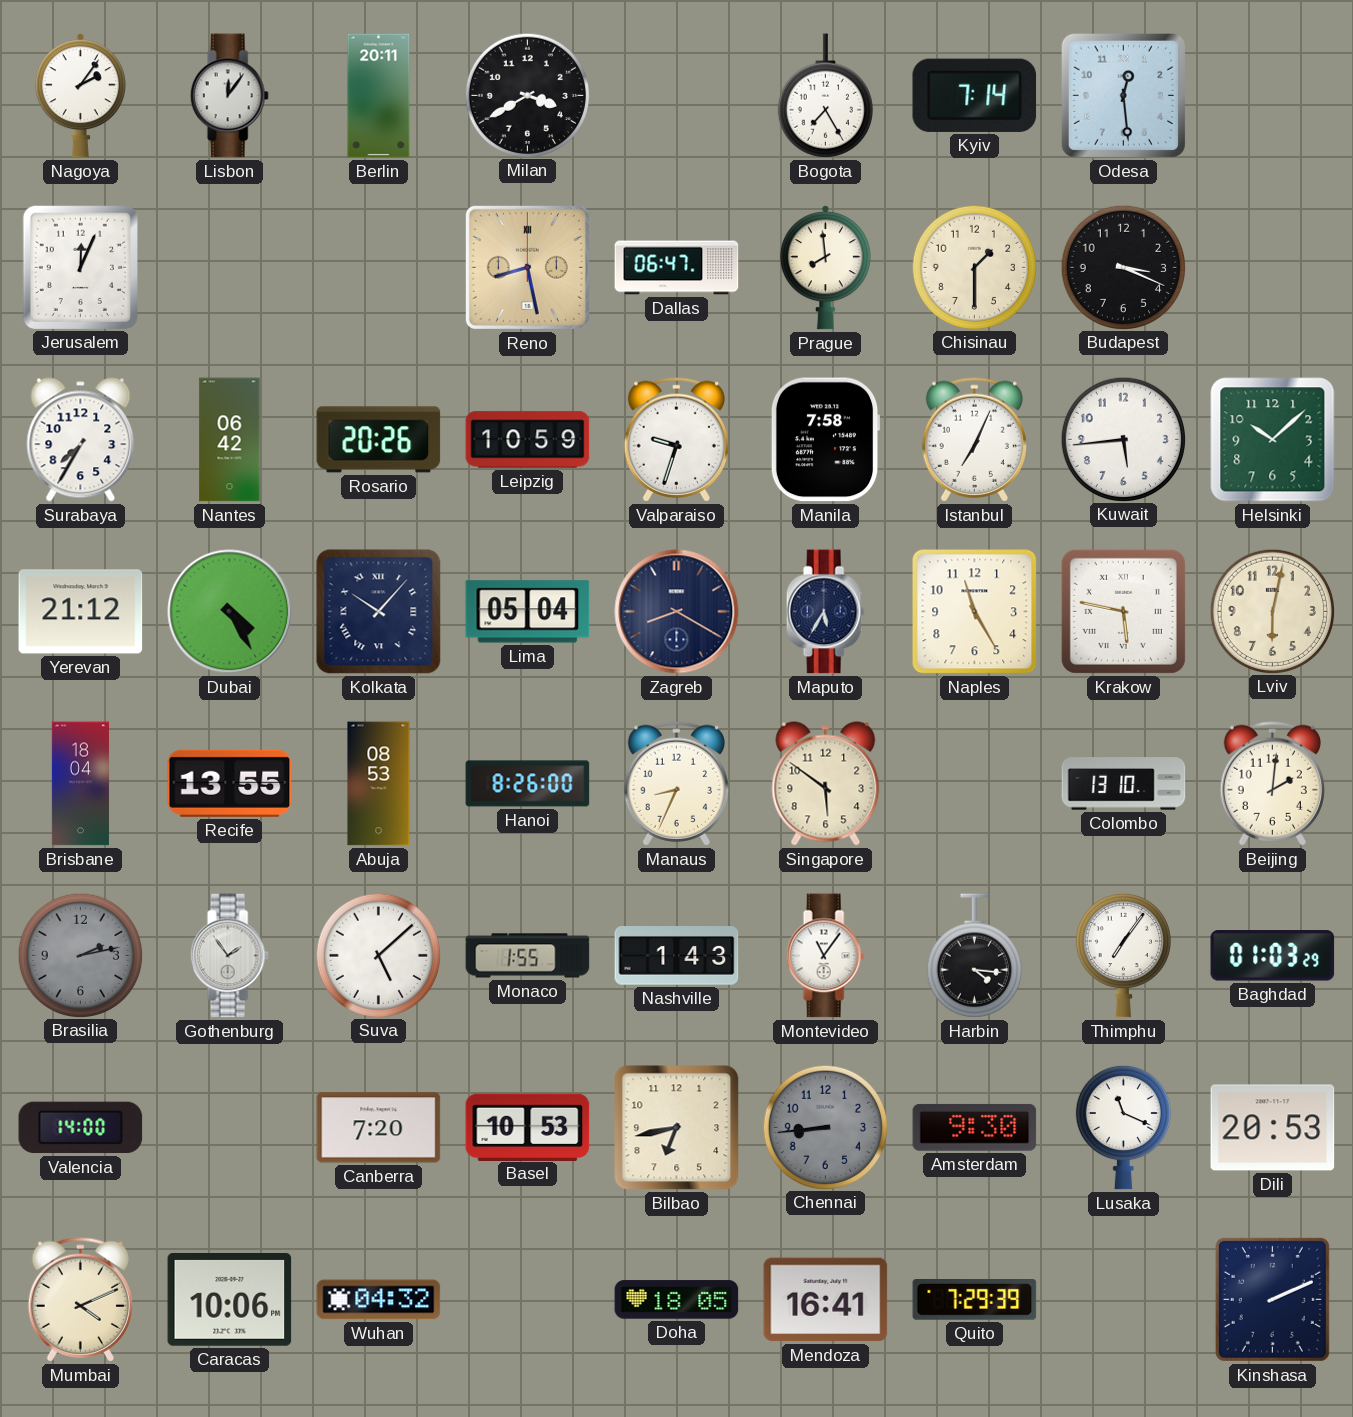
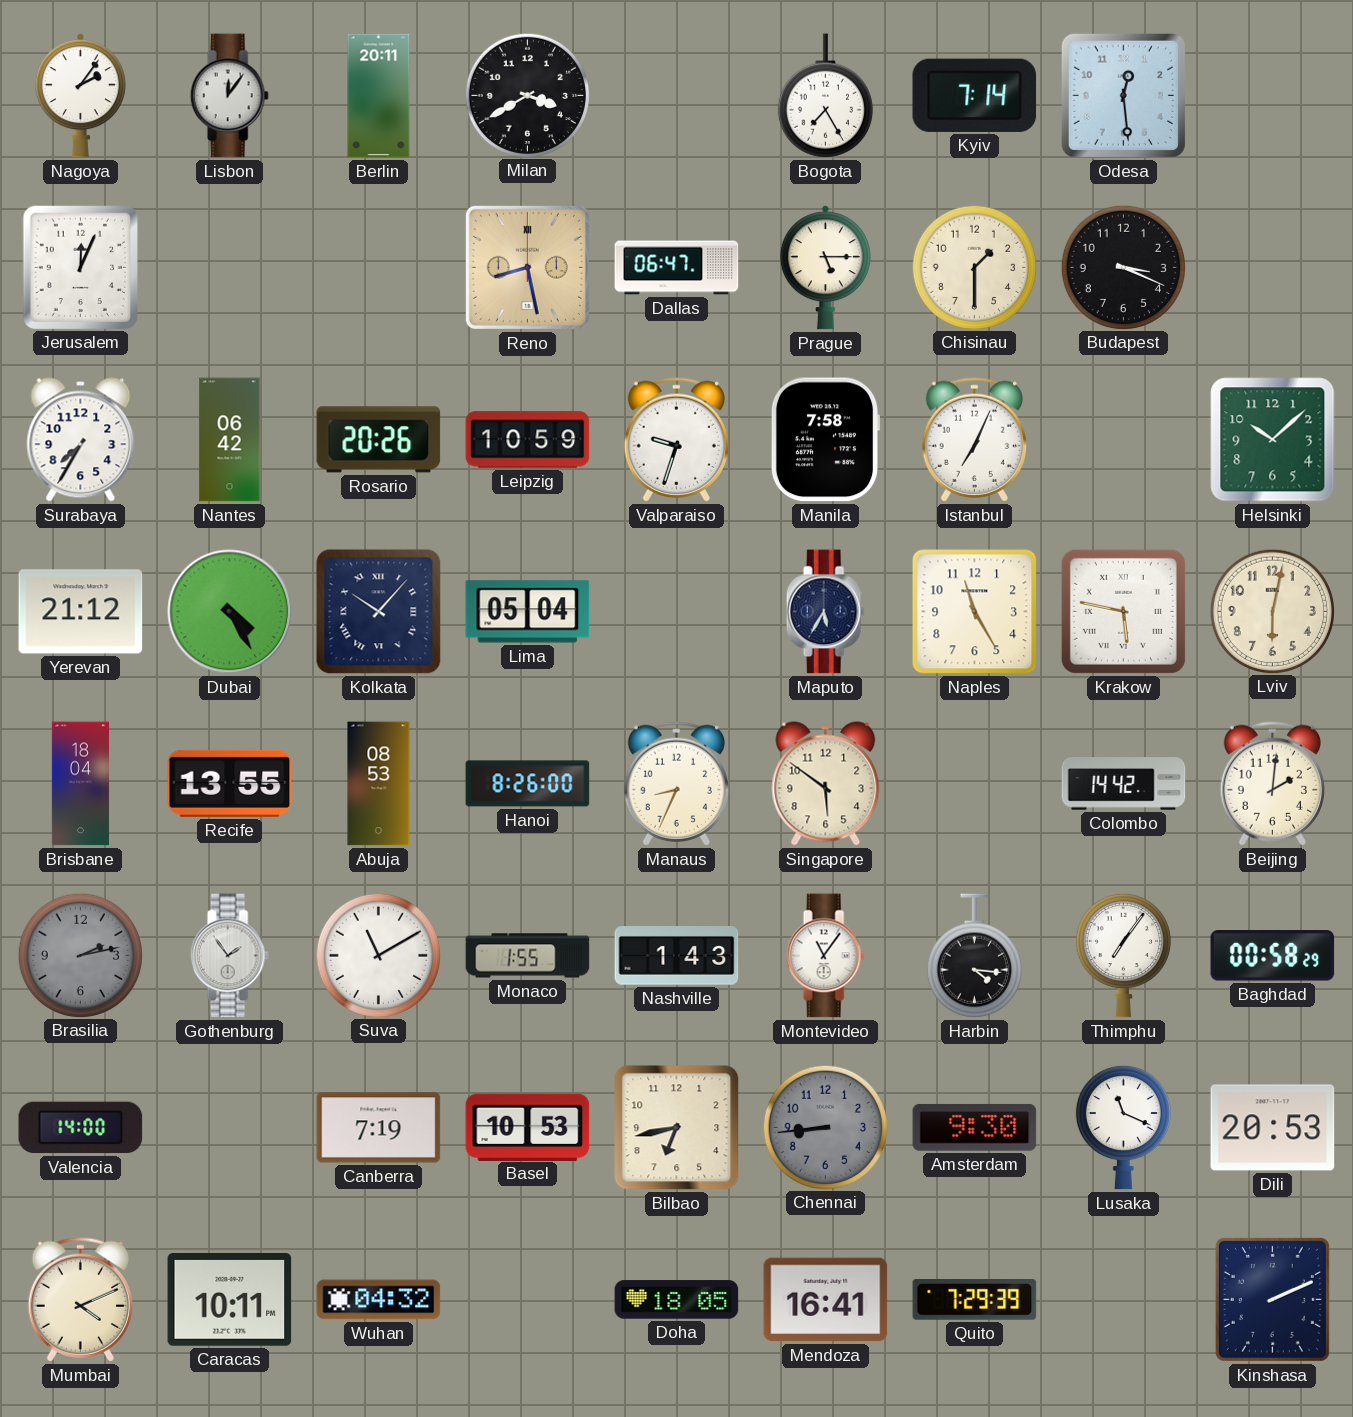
Prague: 7:59 -> 5:15 (825, 268)
Kuwait: 5:44 -> none (1123, 439)
Zagreb: 8:20 -> none (677, 612)
Colombo: 13:10 -> 14:42 (1124, 784)
Suva: 5:08 -> 11:10 (378, 955)
Baghdad: 01:03 -> 00:58 (1273, 956)
Canberra: 7:20 -> 7:19 (379, 1128)
Caracas: 10:06 -> 10:11 (230, 1299)
